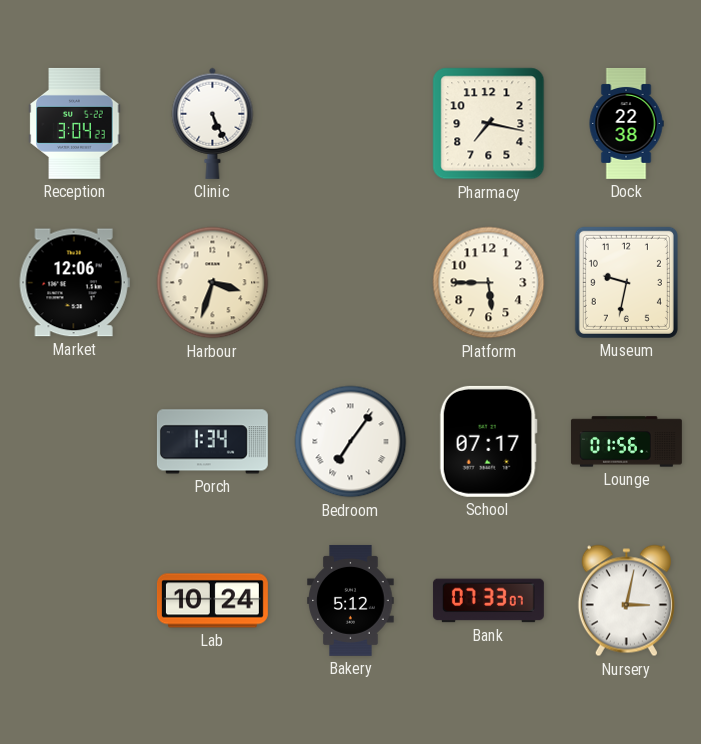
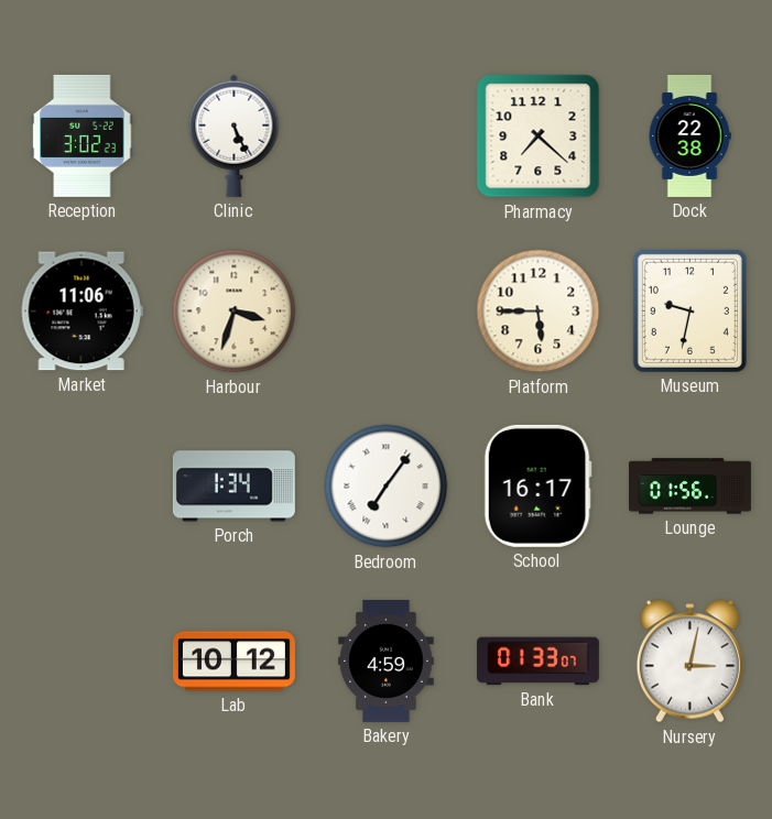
Reception: 3:04 -> 3:02 (83, 135)
Pharmacy: 7:17 -> 7:22 (539, 136)
Market: 12:06 -> 11:06 (81, 312)
School: 07:17 -> 16:17 (537, 485)
Lab: 10:24 -> 10:12 (233, 662)
Bakery: 5:12 -> 4:59 (387, 660)
Bank: 07:33 -> 01:33 (537, 662)
